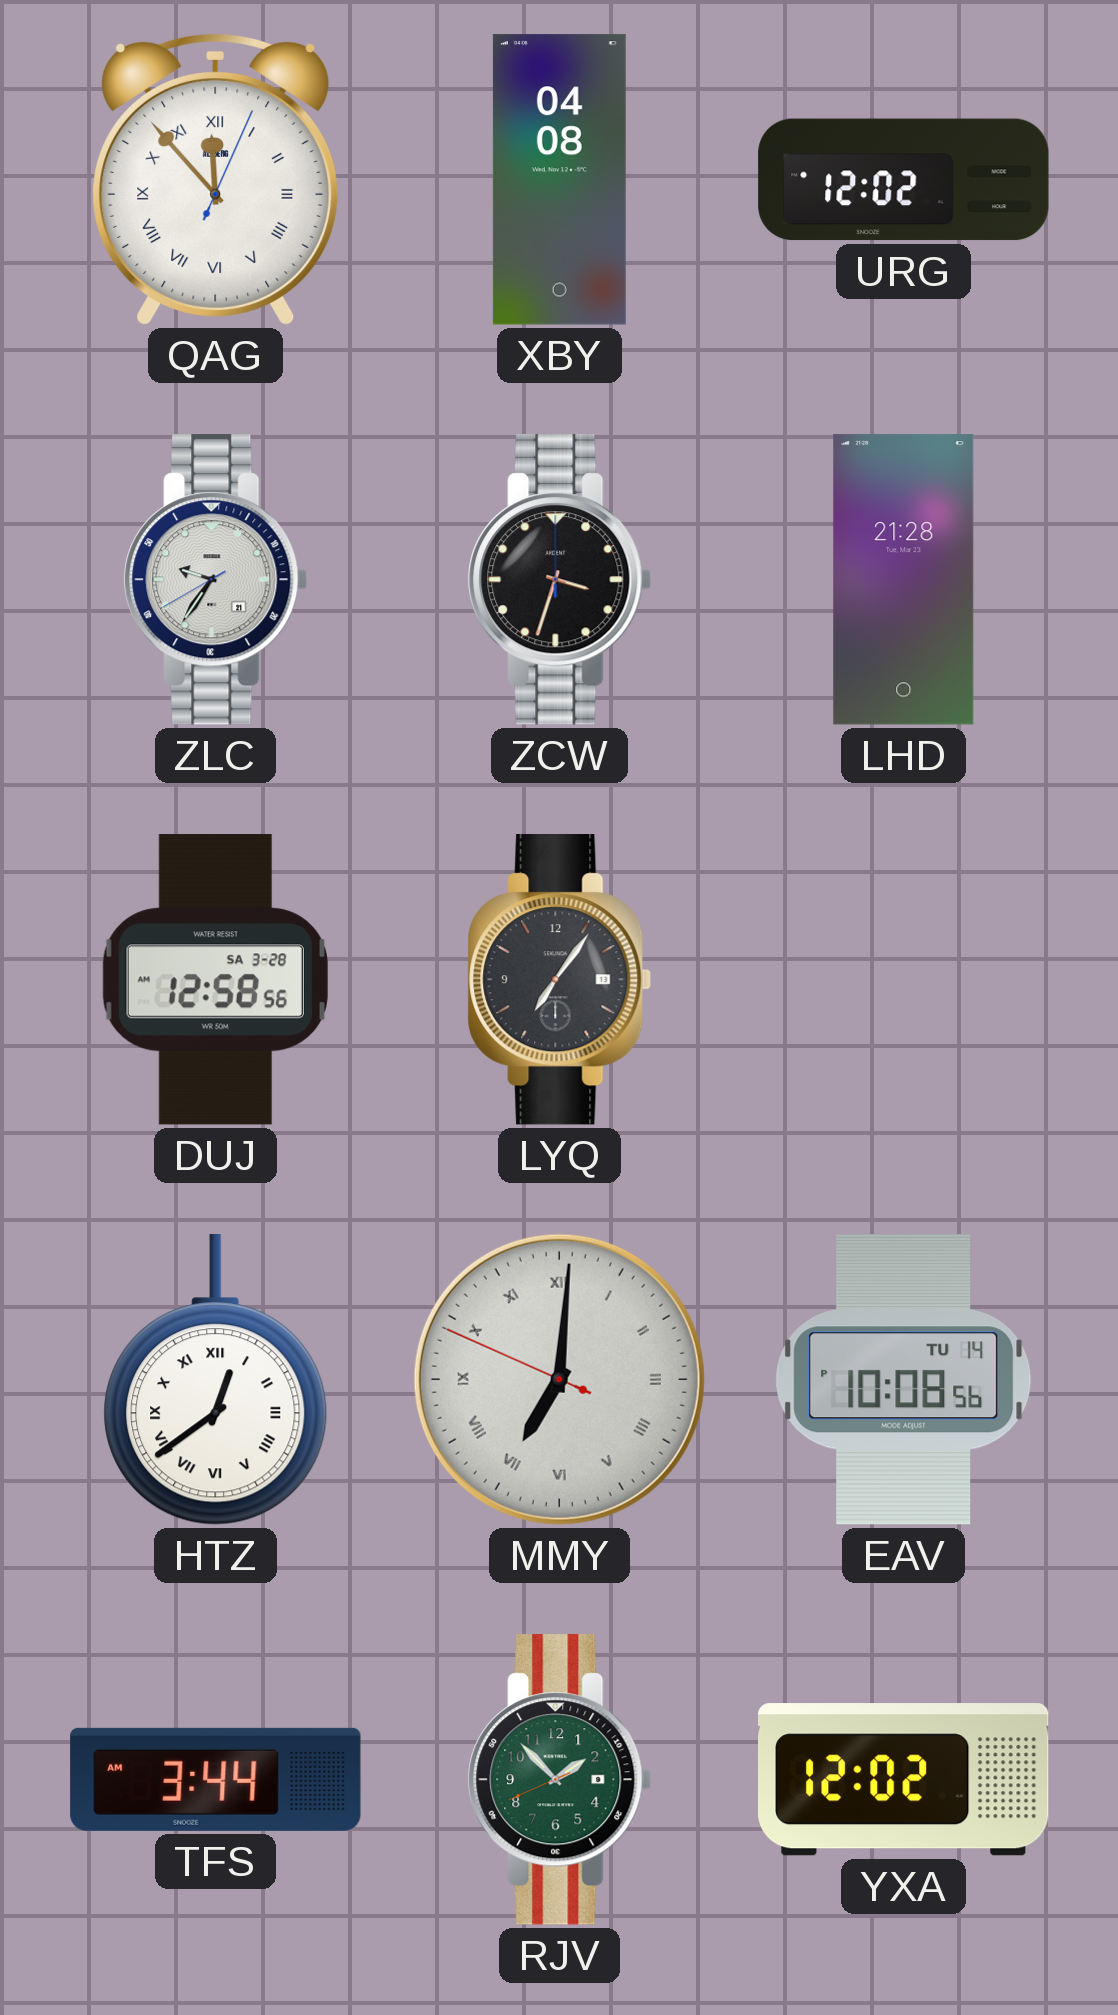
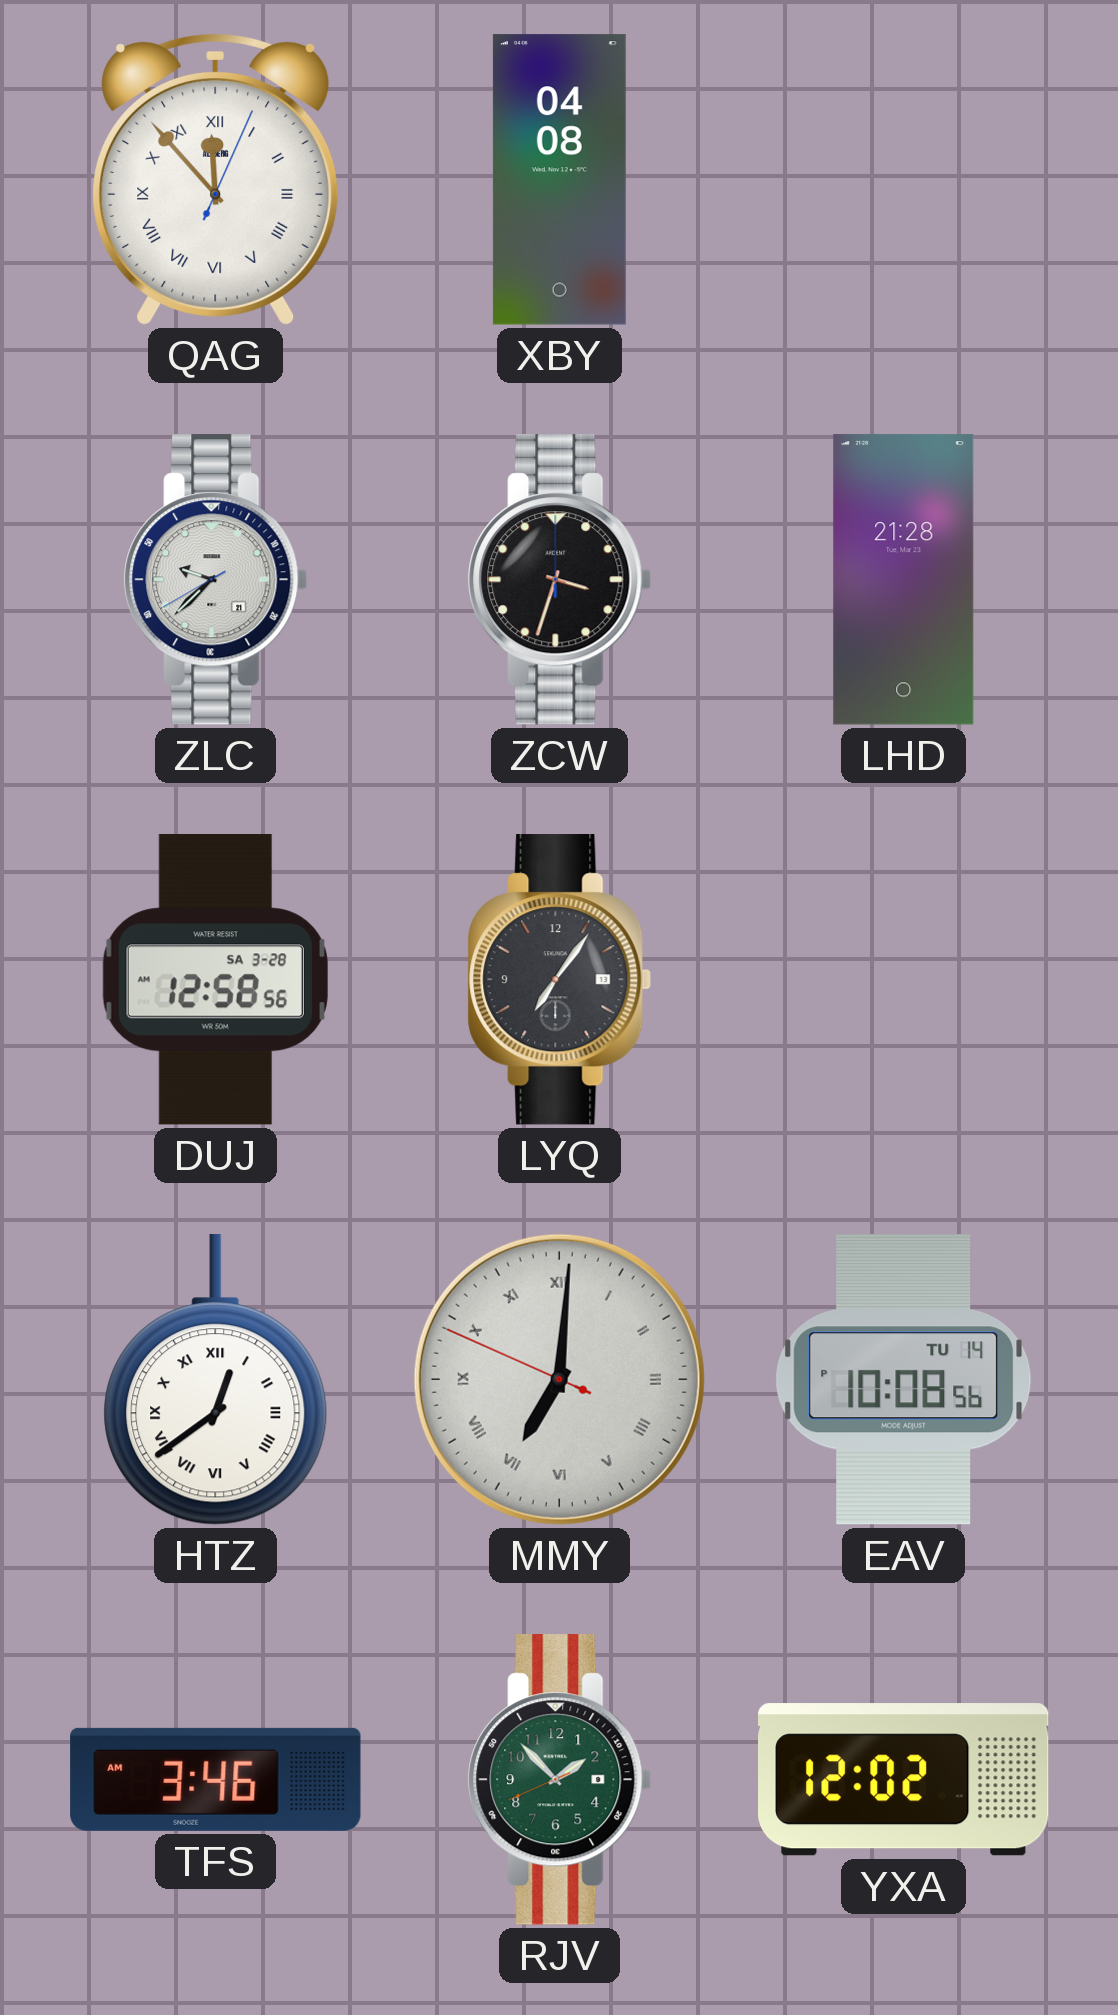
URG: 12:02 -> none (904, 180)
ZLC: 9:35 -> 9:37 (216, 580)
TFS: 3:44 -> 3:46 (216, 1779)
